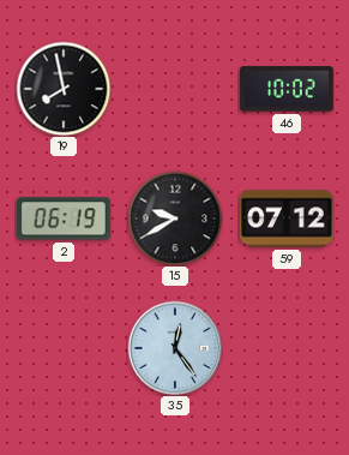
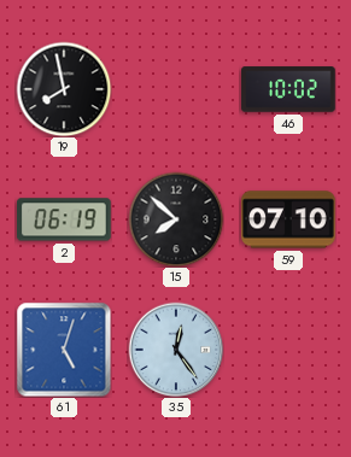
15: 9:40 -> 7:52 (176, 219)
59: 07:12 -> 07:10 (288, 219)
61: none -> 5:03 (64, 350)
